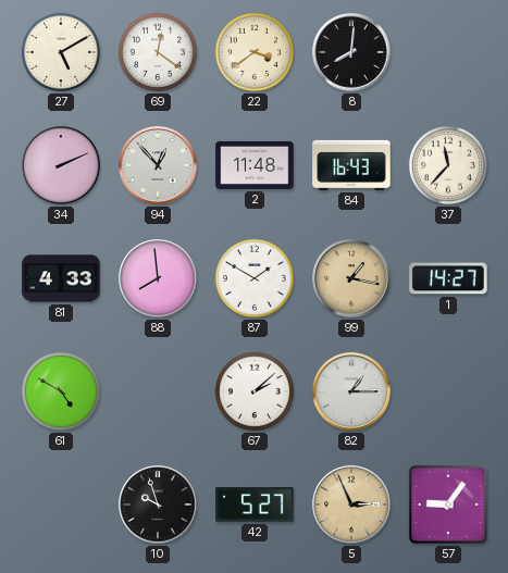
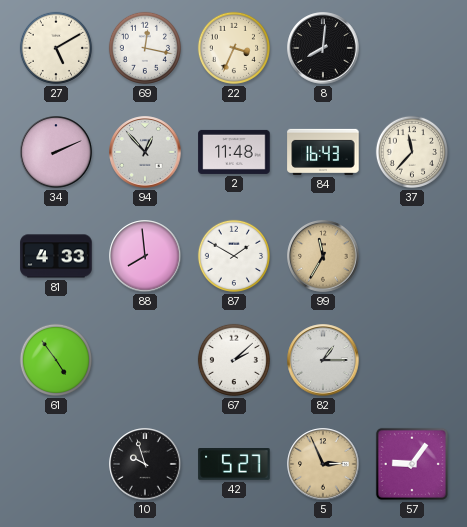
69: 12:21 -> 12:17 (145, 48)
22: 3:39 -> 3:34 (234, 48)
99: 1:17 -> 11:35 (323, 256)
1: 14:27 -> none (448, 278)
61: 4:50 -> 4:54 (56, 360)
